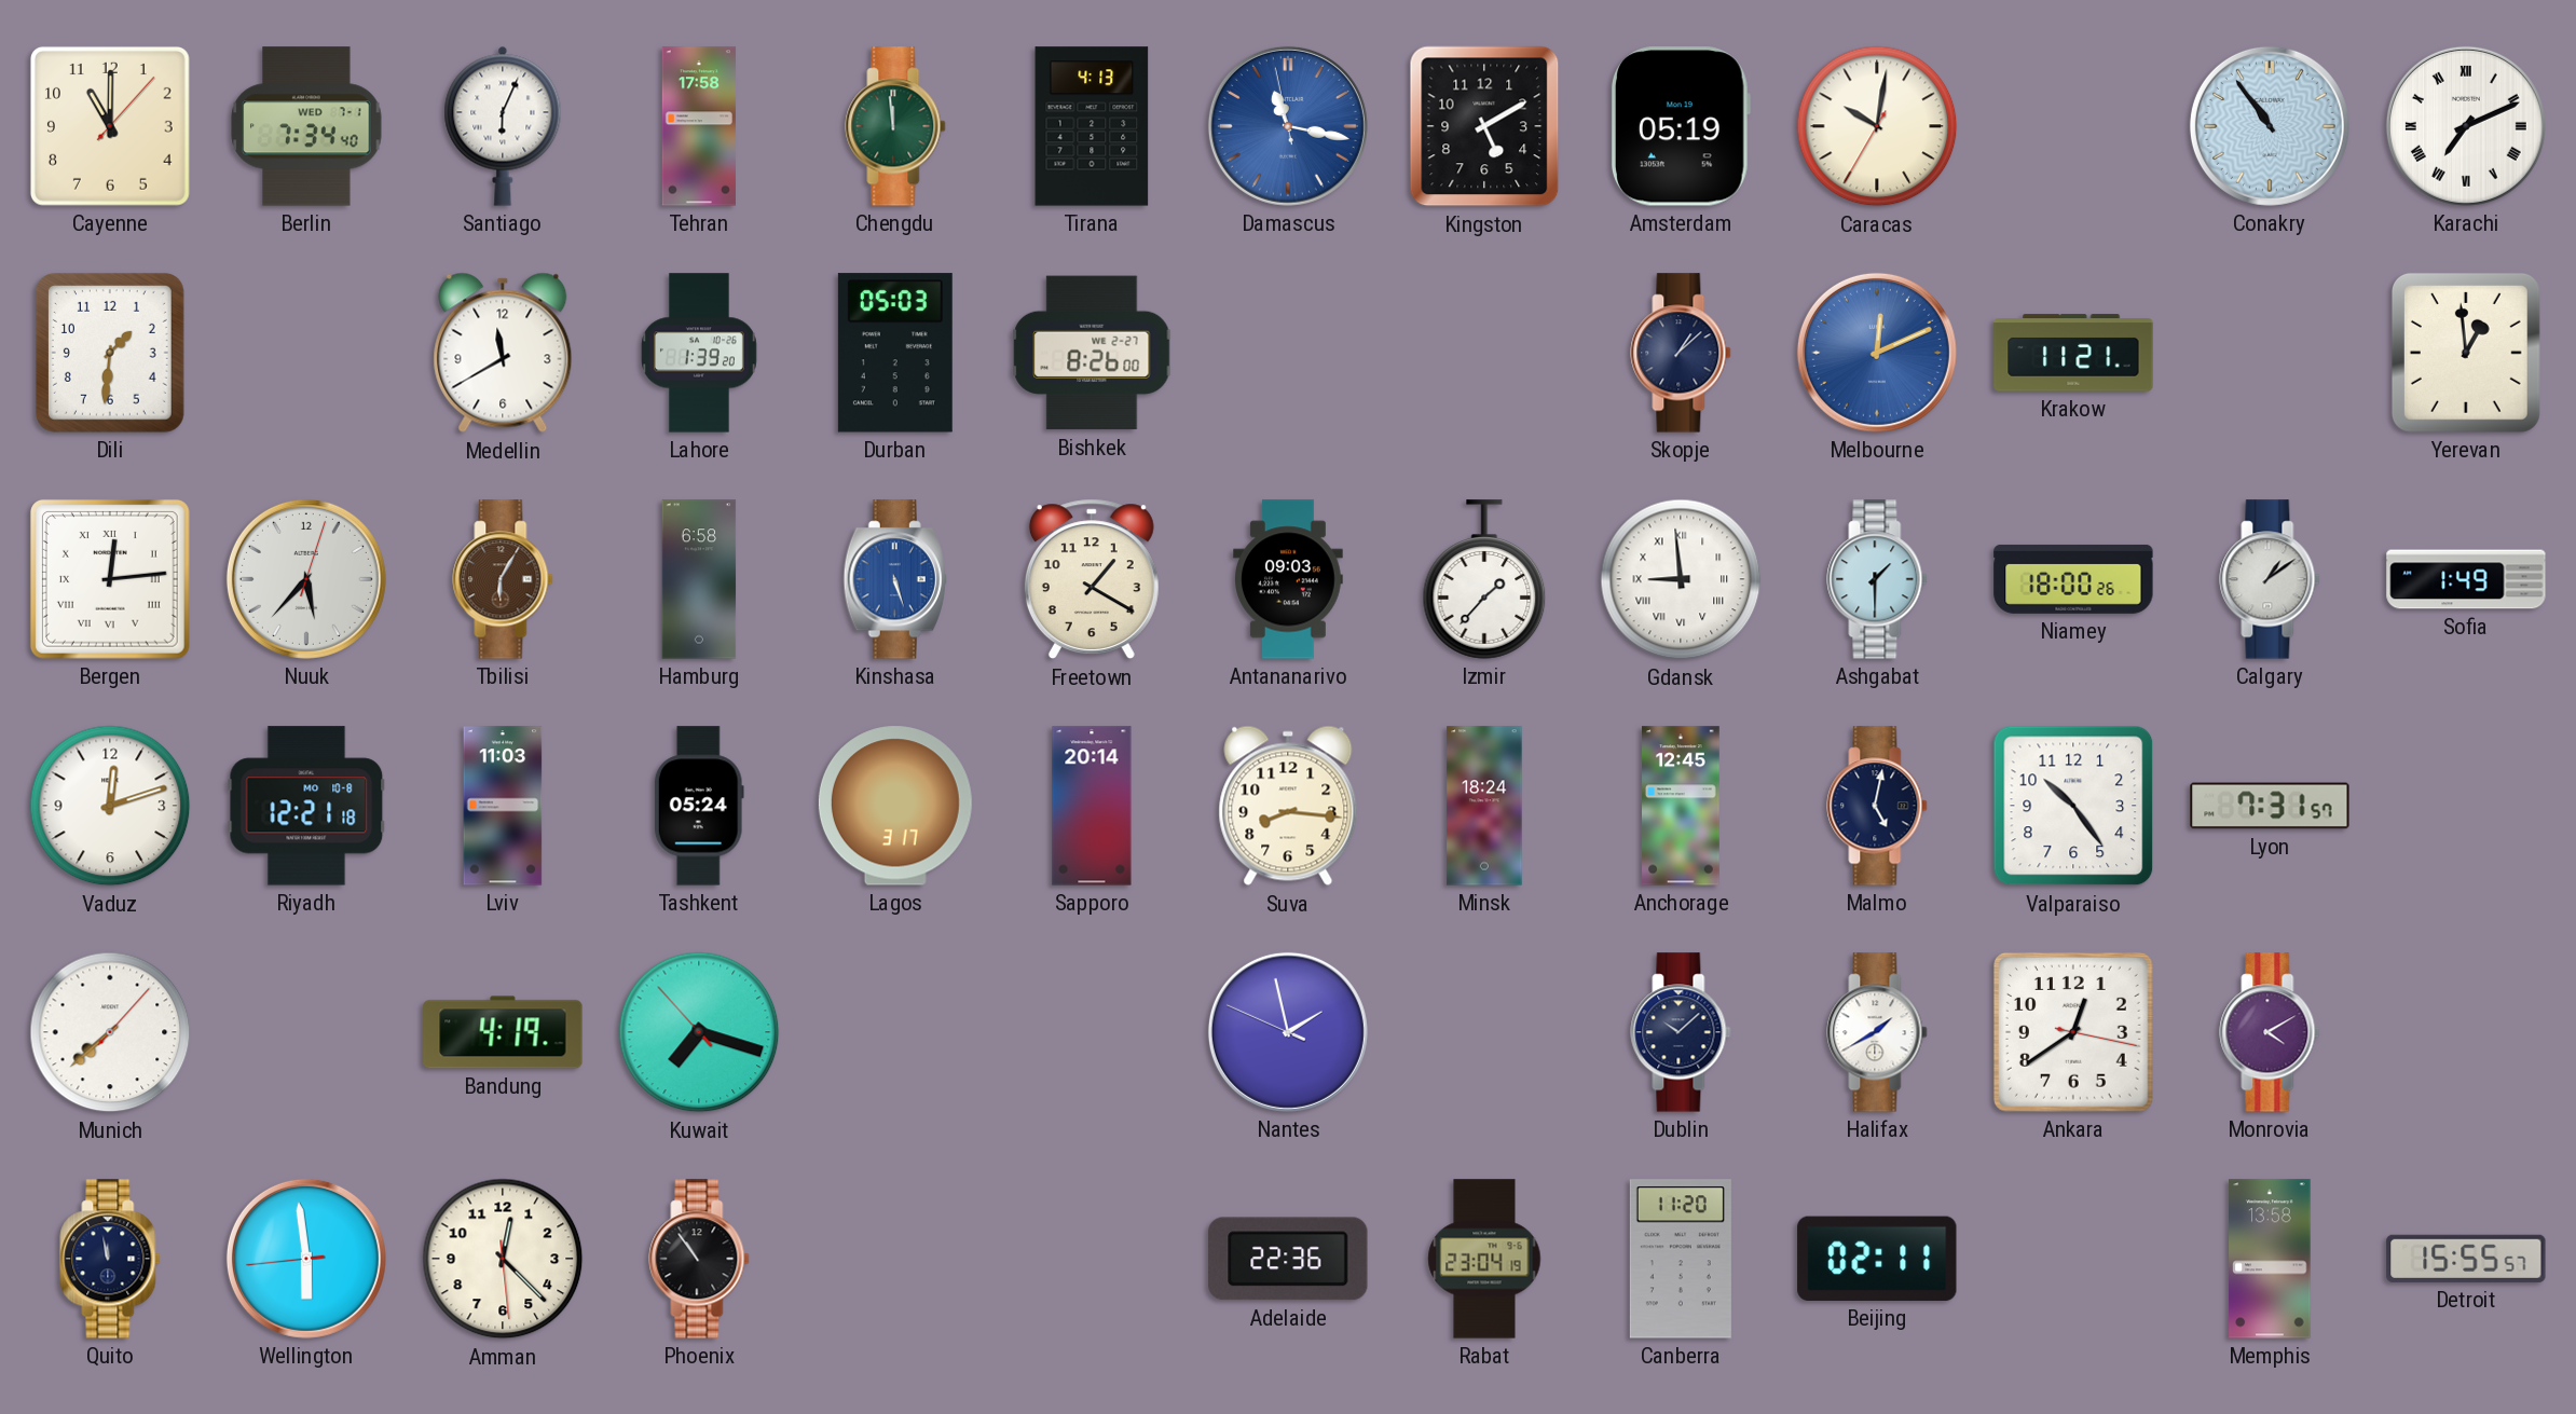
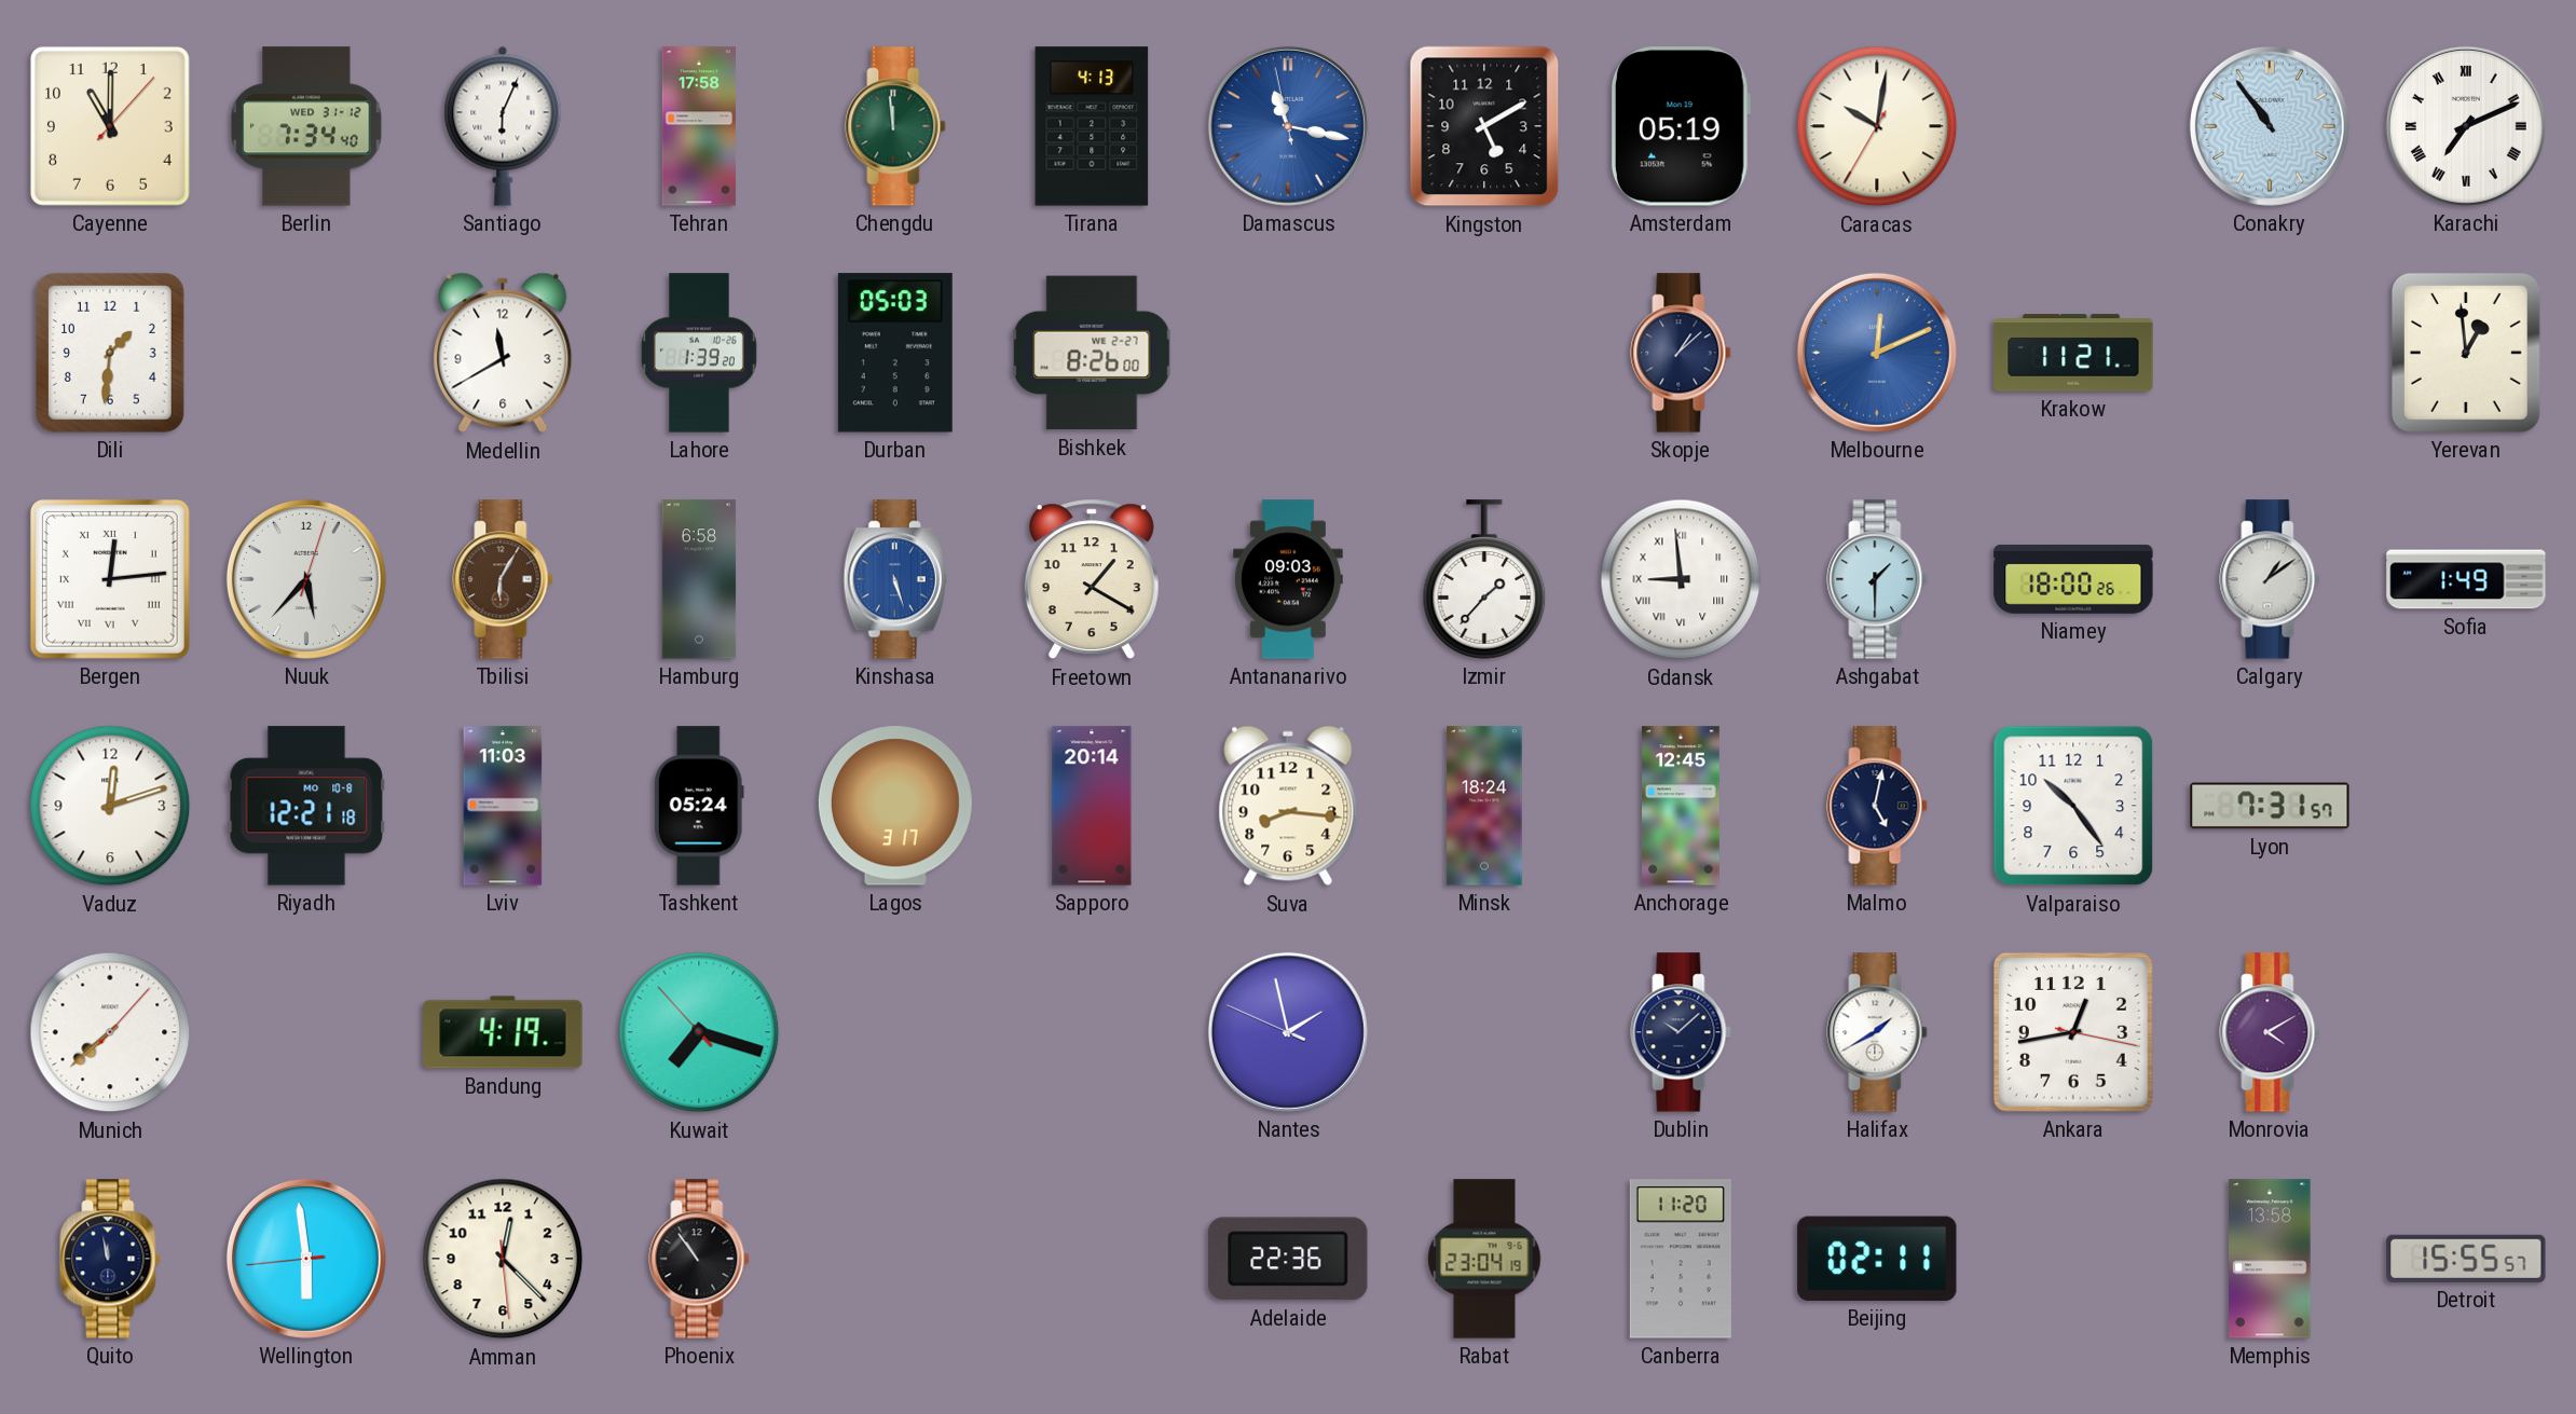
Berlin date: WED 7-1 -> WED 31-12 (306, 126)
Ankara: 12:39 -> 12:43 (2073, 1032)
